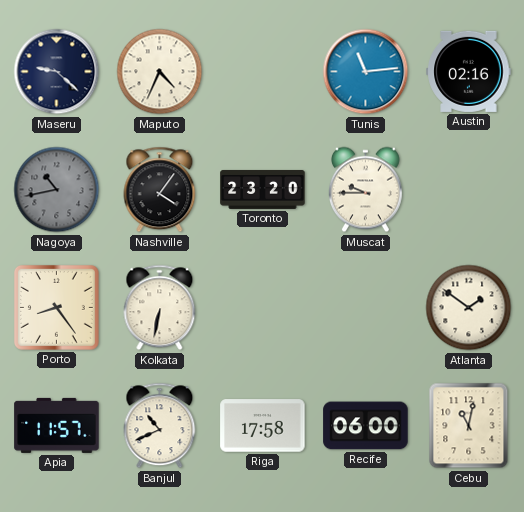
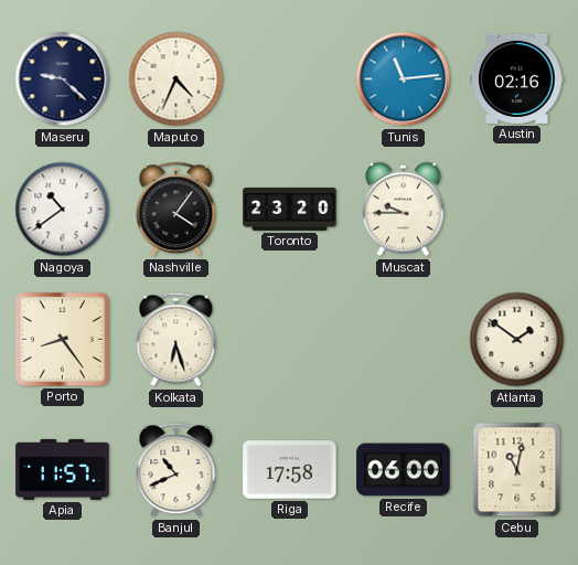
Nagoya: 10:43 -> 10:39 (63, 210)
Nagoya dial: grey -> white (63, 210)
Kolkata: 6:32 -> 6:27 (176, 340)
